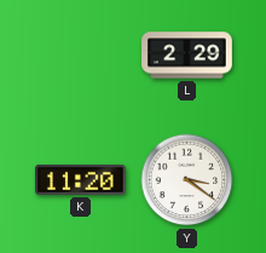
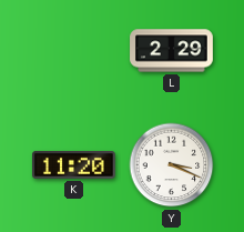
Y: 3:21 -> 3:19 (172, 165)
